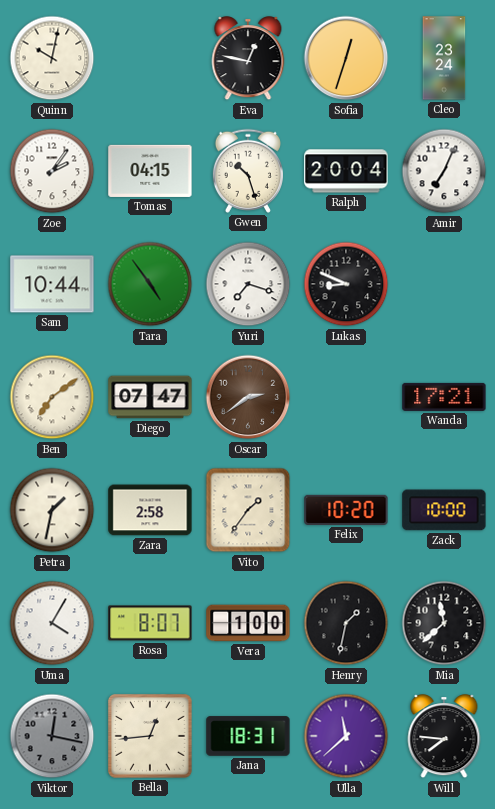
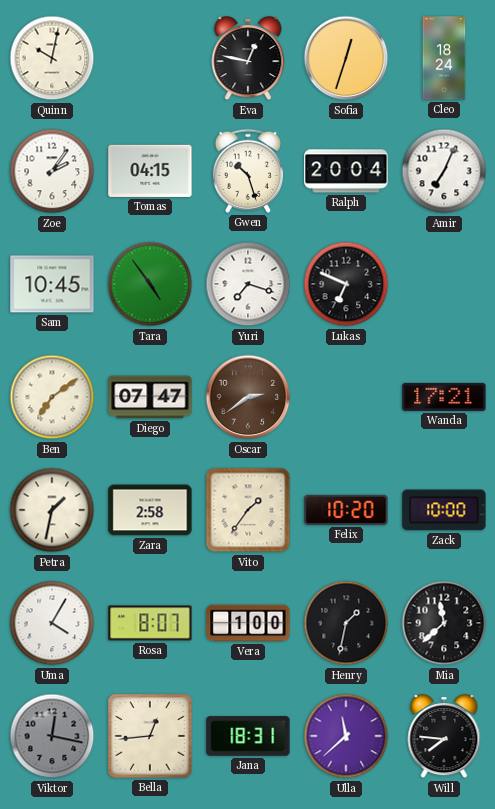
Cleo: 23:24 -> 18:24 (444, 58)
Sam: 10:44 -> 10:45 (52, 284)
Lukas: 8:49 -> 6:49 (346, 284)
